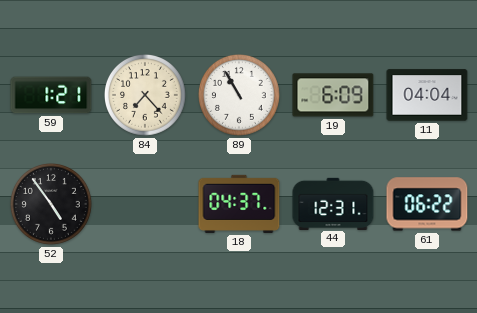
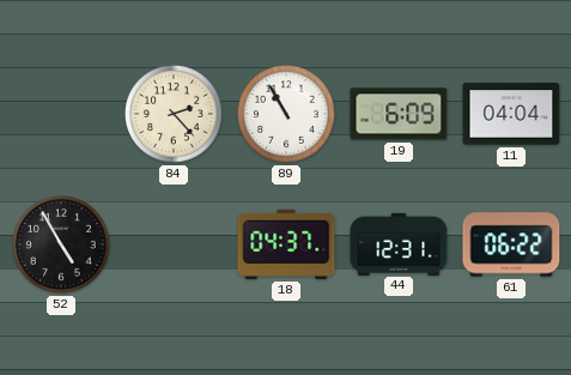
59: 1:21 -> none (51, 95)
84: 7:23 -> 2:23 (175, 115)
52: 4:54 -> 4:55 (62, 246)
